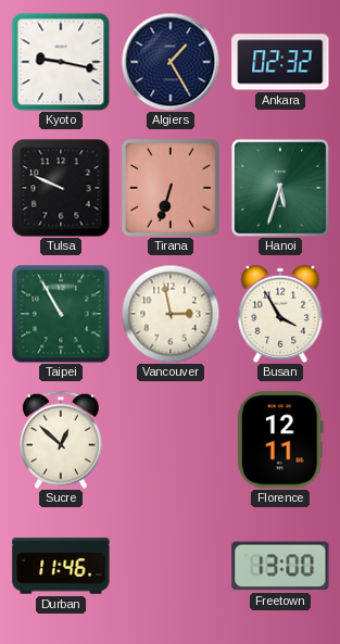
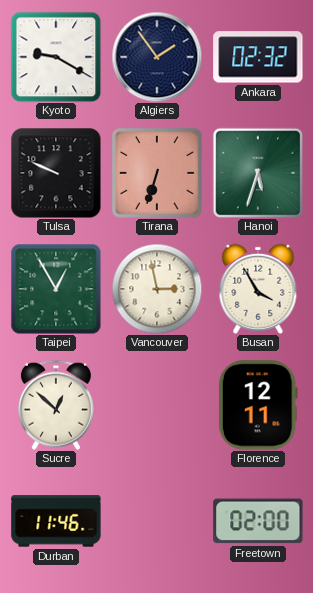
Kyoto: 9:17 -> 9:20 (56, 57)
Algiers: 1:25 -> 1:54 (157, 57)
Taipei: 10:55 -> 12:55 (56, 289)
Freetown: 13:00 -> 02:00 (258, 521)
